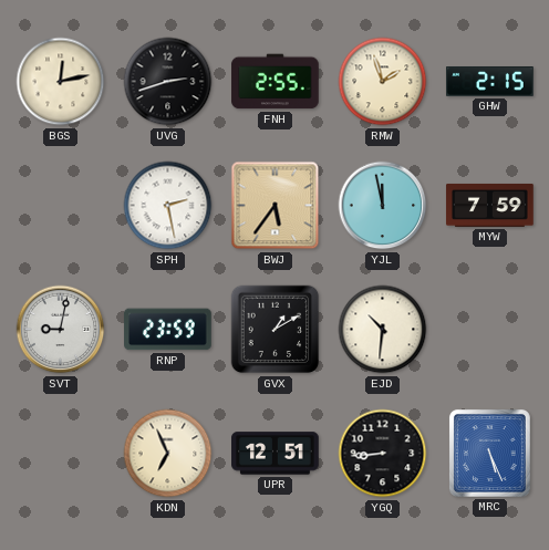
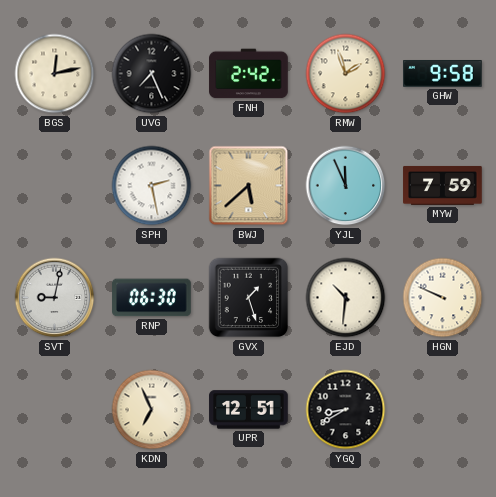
UVG: 2:42 -> 7:26 (152, 74)
FNH: 2:55 -> 2:42 (249, 74)
GHW: 2:15 -> 9:58 (443, 74)
BWJ: 5:36 -> 5:38 (249, 186)
YJL: 11:58 -> 11:56 (346, 186)
RNP: 23:59 -> 06:30 (152, 298)
GVX: 1:10 -> 1:27 (249, 298)
HGN: none -> 9:49 (443, 298)
YGQ: 8:44 -> 8:40 (346, 410)
MRC: 5:26 -> none (489, 453)
